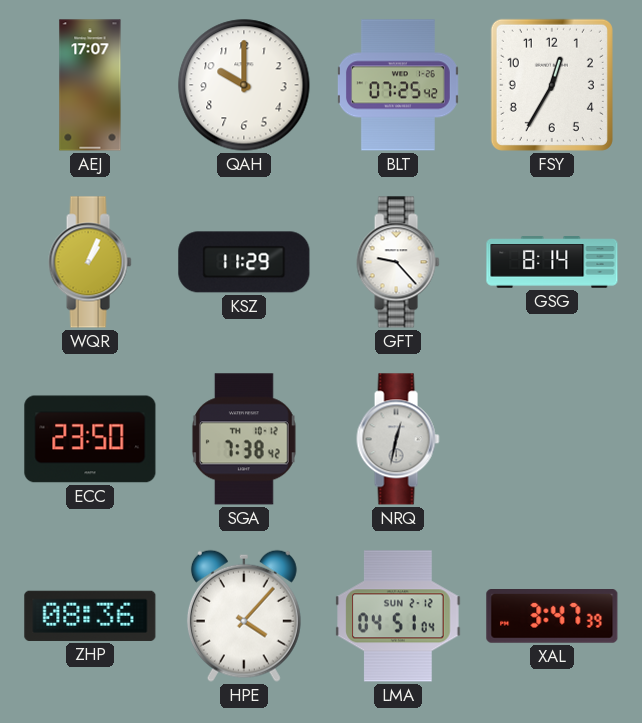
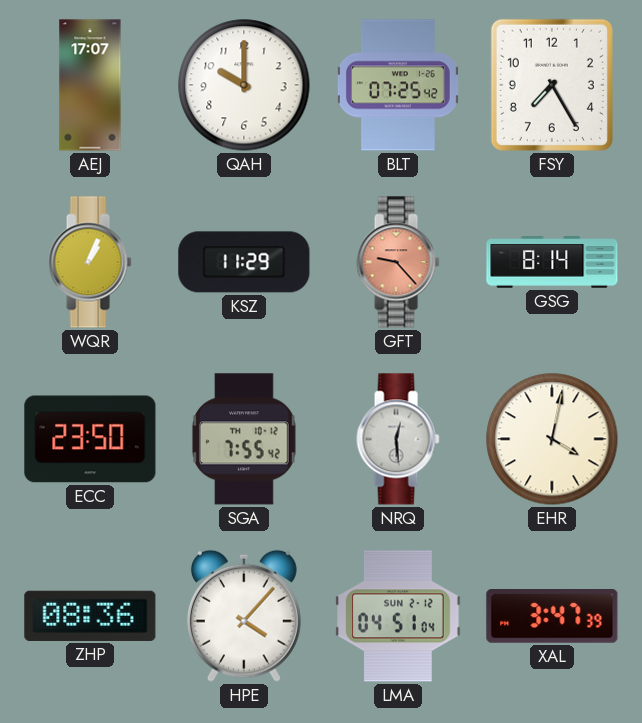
FSY: 12:35 -> 7:25 (552, 85)
GFT dial: white -> salmon (398, 262)
SGA: 7:38 -> 7:55 (244, 439)
NRQ: 12:32 -> 12:29 (398, 439)
EHR: none -> 4:02 (552, 439)
